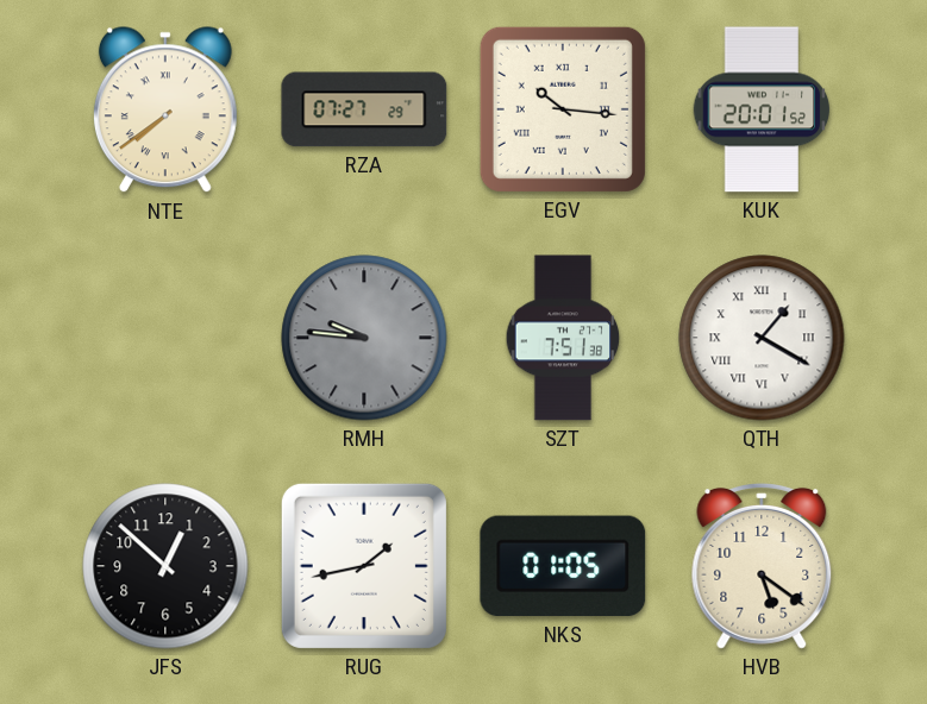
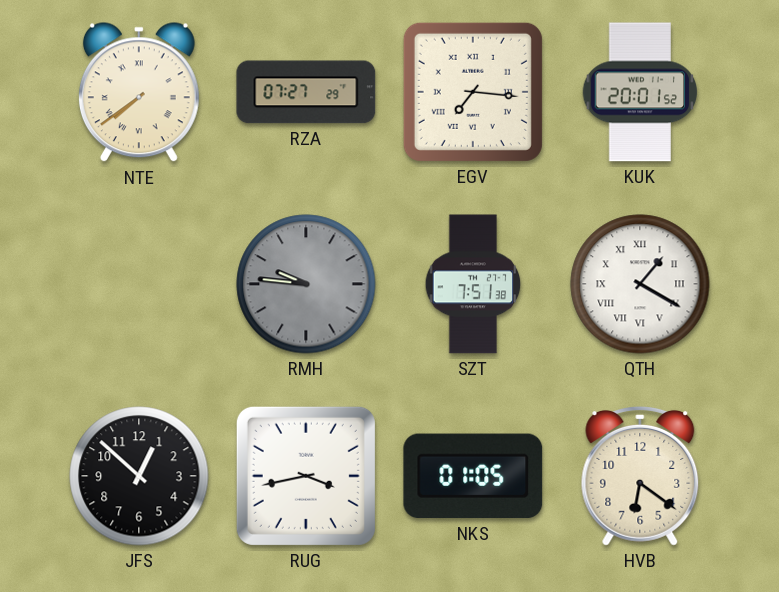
EGV: 10:16 -> 7:16 (473, 92)
RUG: 1:43 -> 3:43 (306, 476)
HVB: 5:21 -> 6:21 (640, 477)
